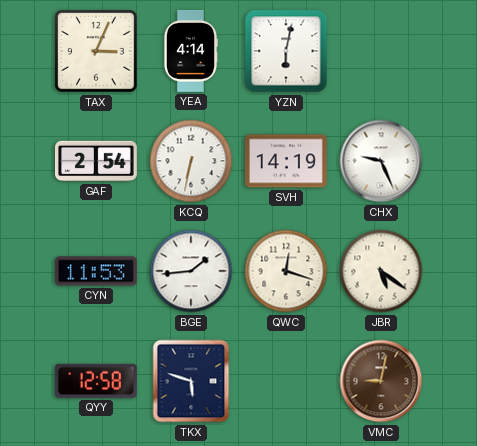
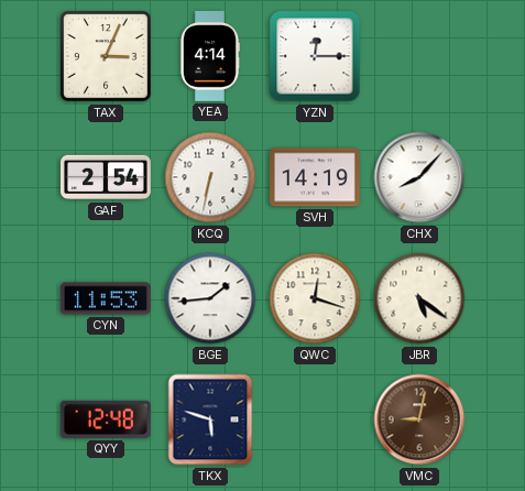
YZN: 6:02 -> 12:15 (315, 56)
CHX: 9:26 -> 8:07 (419, 177)
QYY: 12:58 -> 12:48 (106, 419)
